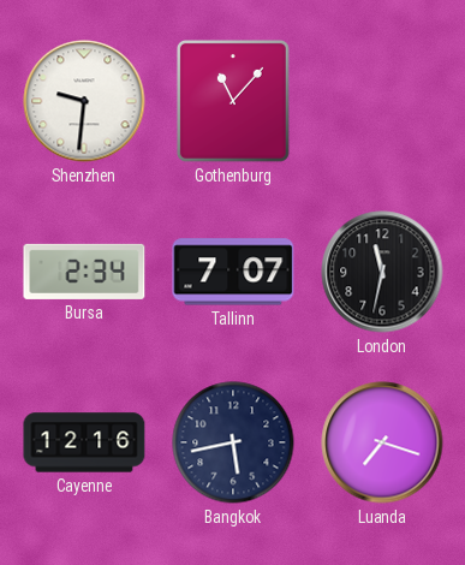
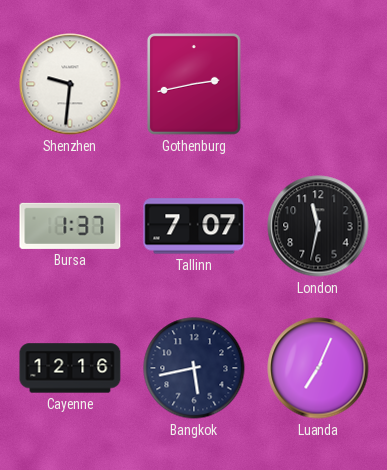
Gothenburg: 11:07 -> 2:43 (194, 84)
Bursa: 2:34 -> 1:37 (70, 226)
Luanda: 7:18 -> 7:04 (318, 368)
